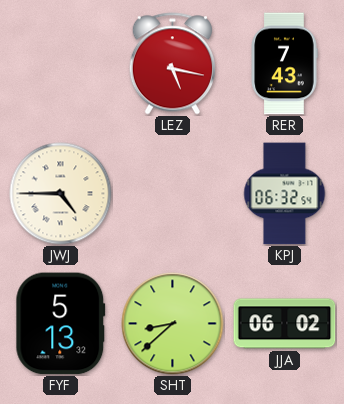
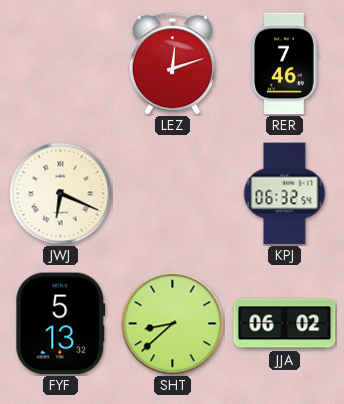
LEZ: 5:17 -> 12:12 (172, 64)
RER: 7:43 -> 7:46 (284, 64)
JWJ: 4:45 -> 6:19 (61, 194)
